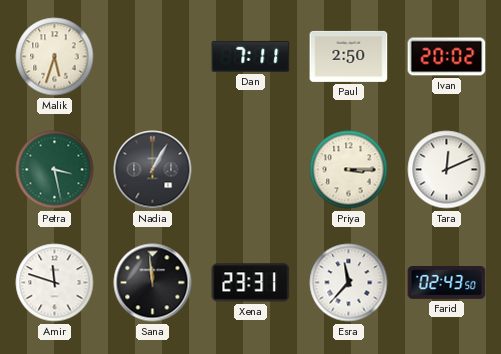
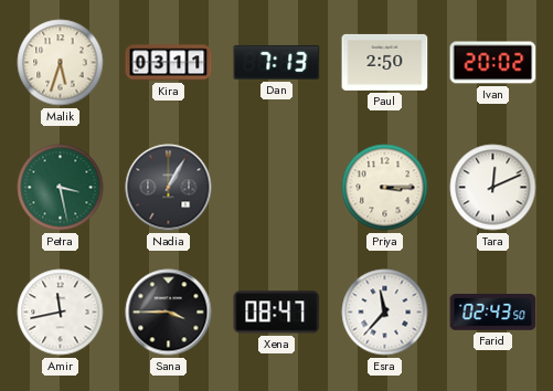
Kira: none -> 03:11 (169, 63)
Dan: 7:11 -> 7:13 (277, 62)
Amir: 11:48 -> 11:43 (61, 313)
Sana: 11:59 -> 3:45 (169, 313)
Xena: 23:31 -> 08:47 (277, 313)
